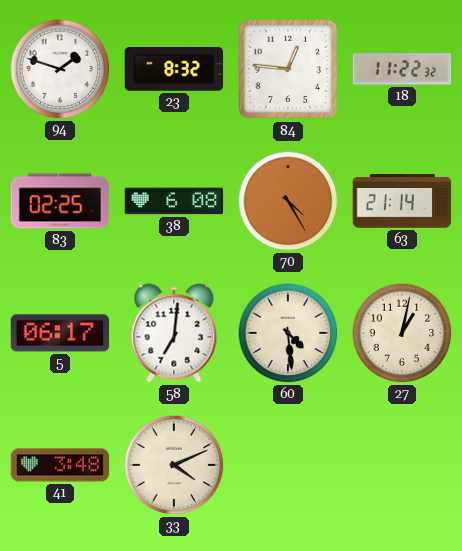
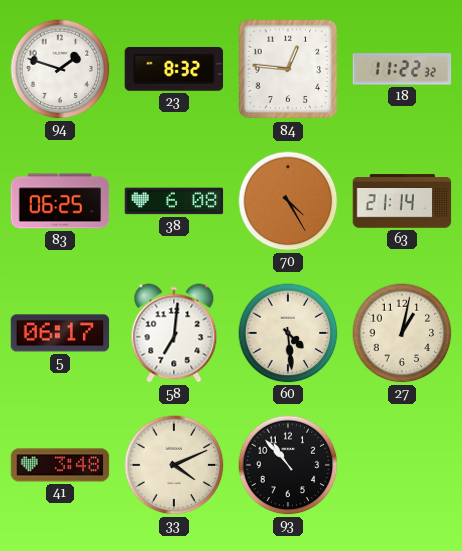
83: 02:25 -> 06:25 (60, 201)
93: none -> 10:53 (288, 465)
